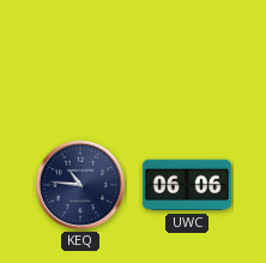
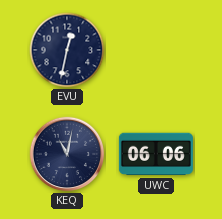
EVU: none -> 12:32 (67, 50)
KEQ: 10:46 -> 11:02 (67, 154)
